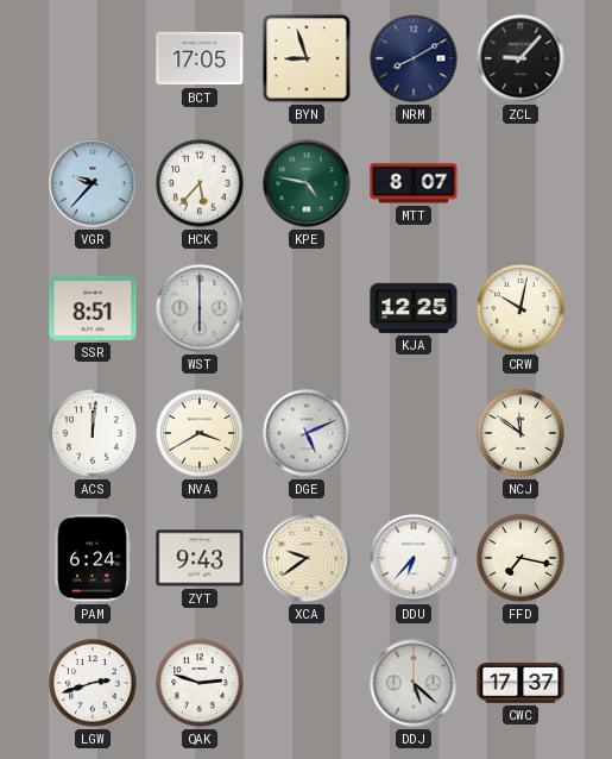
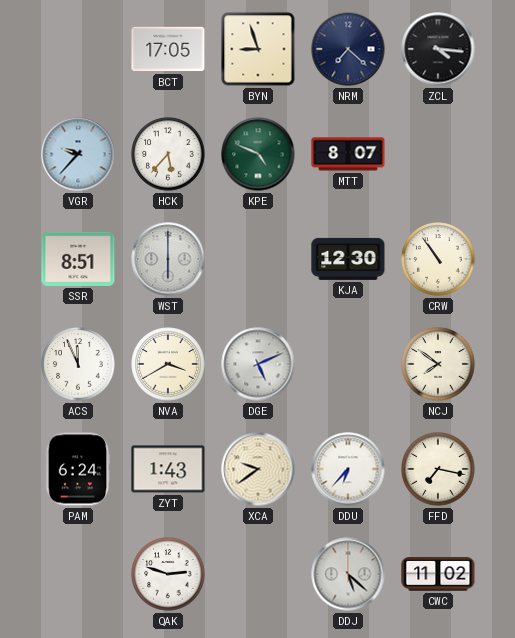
NRM: 8:10 -> 7:22 (348, 49)
ZCL: 9:07 -> 4:16 (438, 49)
KPE: 4:47 -> 4:49 (258, 154)
KJA: 12:25 -> 12:30 (348, 259)
CRW: 10:02 -> 10:54 (438, 259)
ACS: 12:01 -> 11:56 (78, 364)
NCJ: 11:51 -> 7:51 (438, 364)
ZYT: 9:43 -> 1:43 (168, 469)
LGW: 2:42 -> none (93, 683)
CWC: 17:37 -> 11:02 (438, 574)
